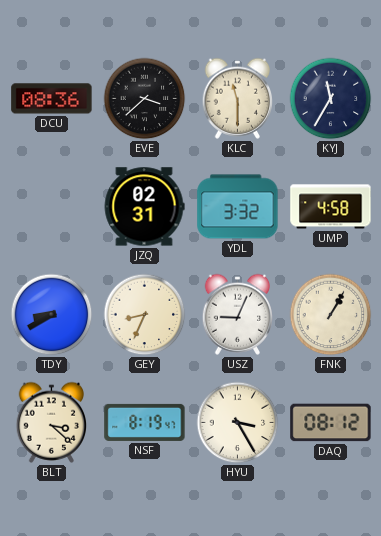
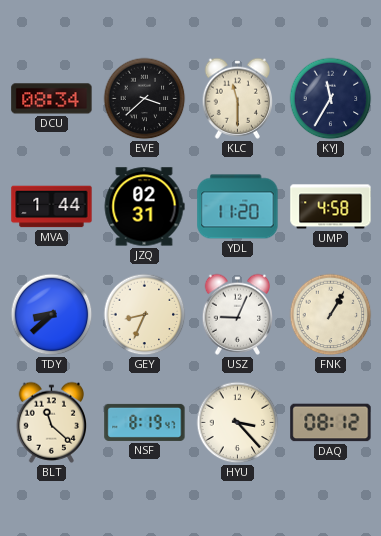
DCU: 08:36 -> 08:34 (52, 99)
MVA: none -> 1:44 (52, 207)
YDL: 3:32 -> 11:20 (238, 207)
TDY: 8:40 -> 8:38 (52, 315)
BLT: 3:22 -> 11:22 (51, 422)
HYU: 3:25 -> 3:23 (238, 423)
